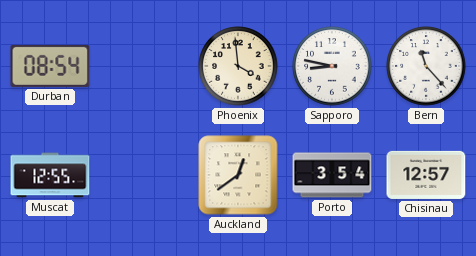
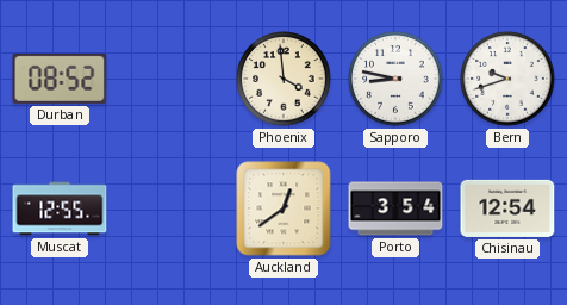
Durban: 08:54 -> 08:52 (60, 79)
Bern: 11:23 -> 9:42 (507, 79)
Chisinau: 12:57 -> 12:54 (507, 208)
